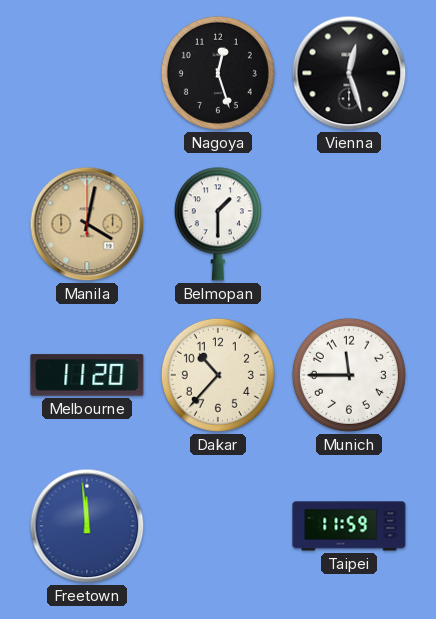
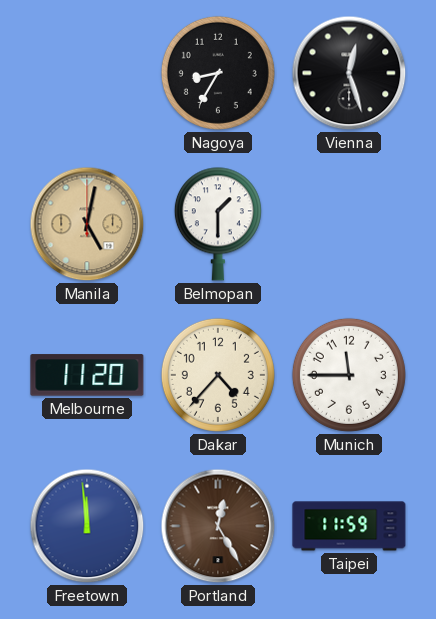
Nagoya: 12:27 -> 8:35 (218, 73)
Manila: 4:02 -> 5:02 (87, 224)
Dakar: 10:37 -> 4:37 (218, 375)
Portland: none -> 12:25 (218, 526)
